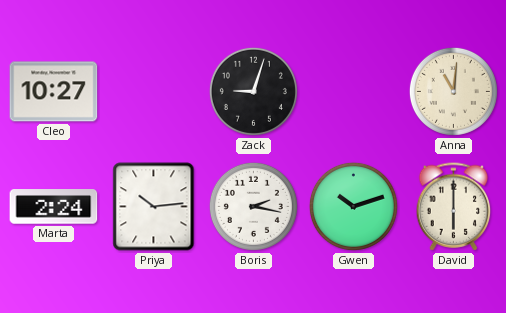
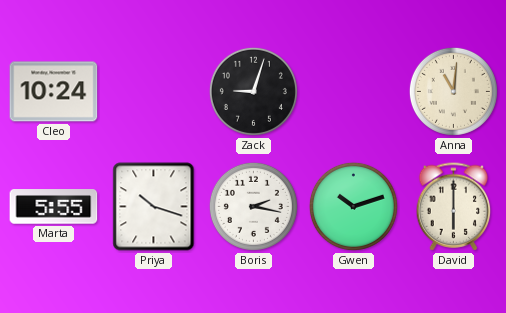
Cleo: 10:27 -> 10:24 (54, 92)
Marta: 2:24 -> 5:55 (54, 207)
Priya: 10:14 -> 10:18 (154, 207)
